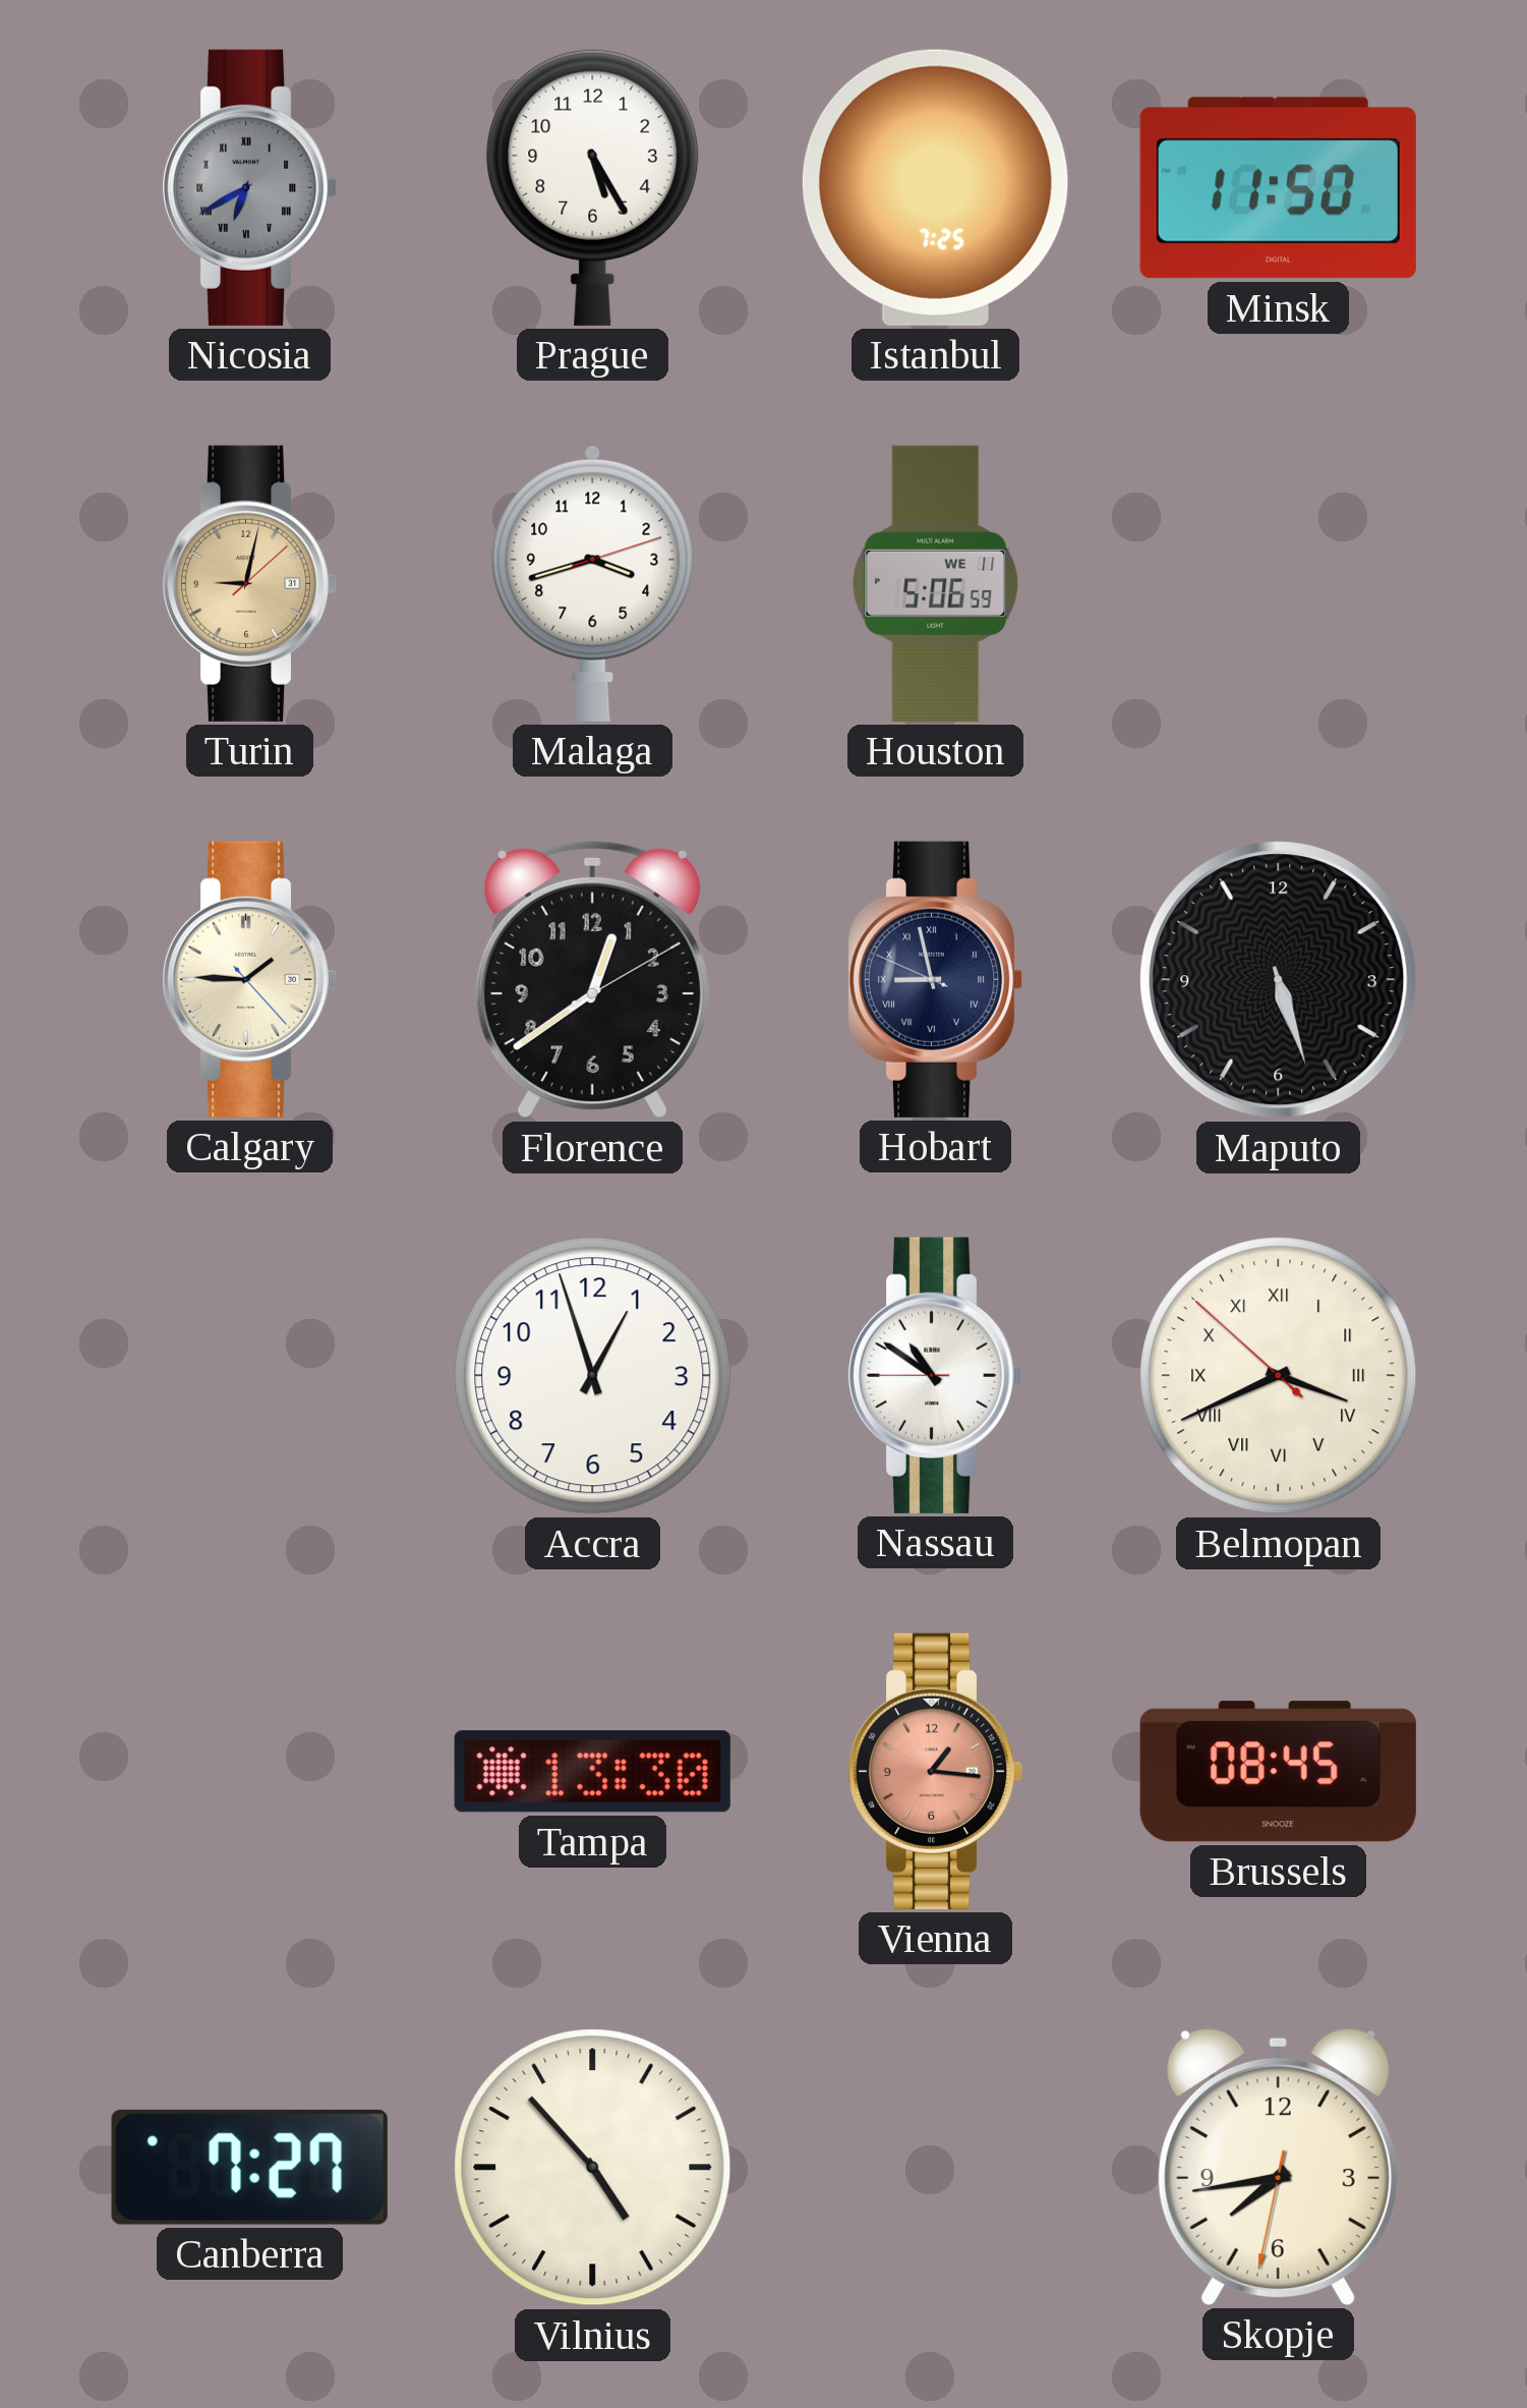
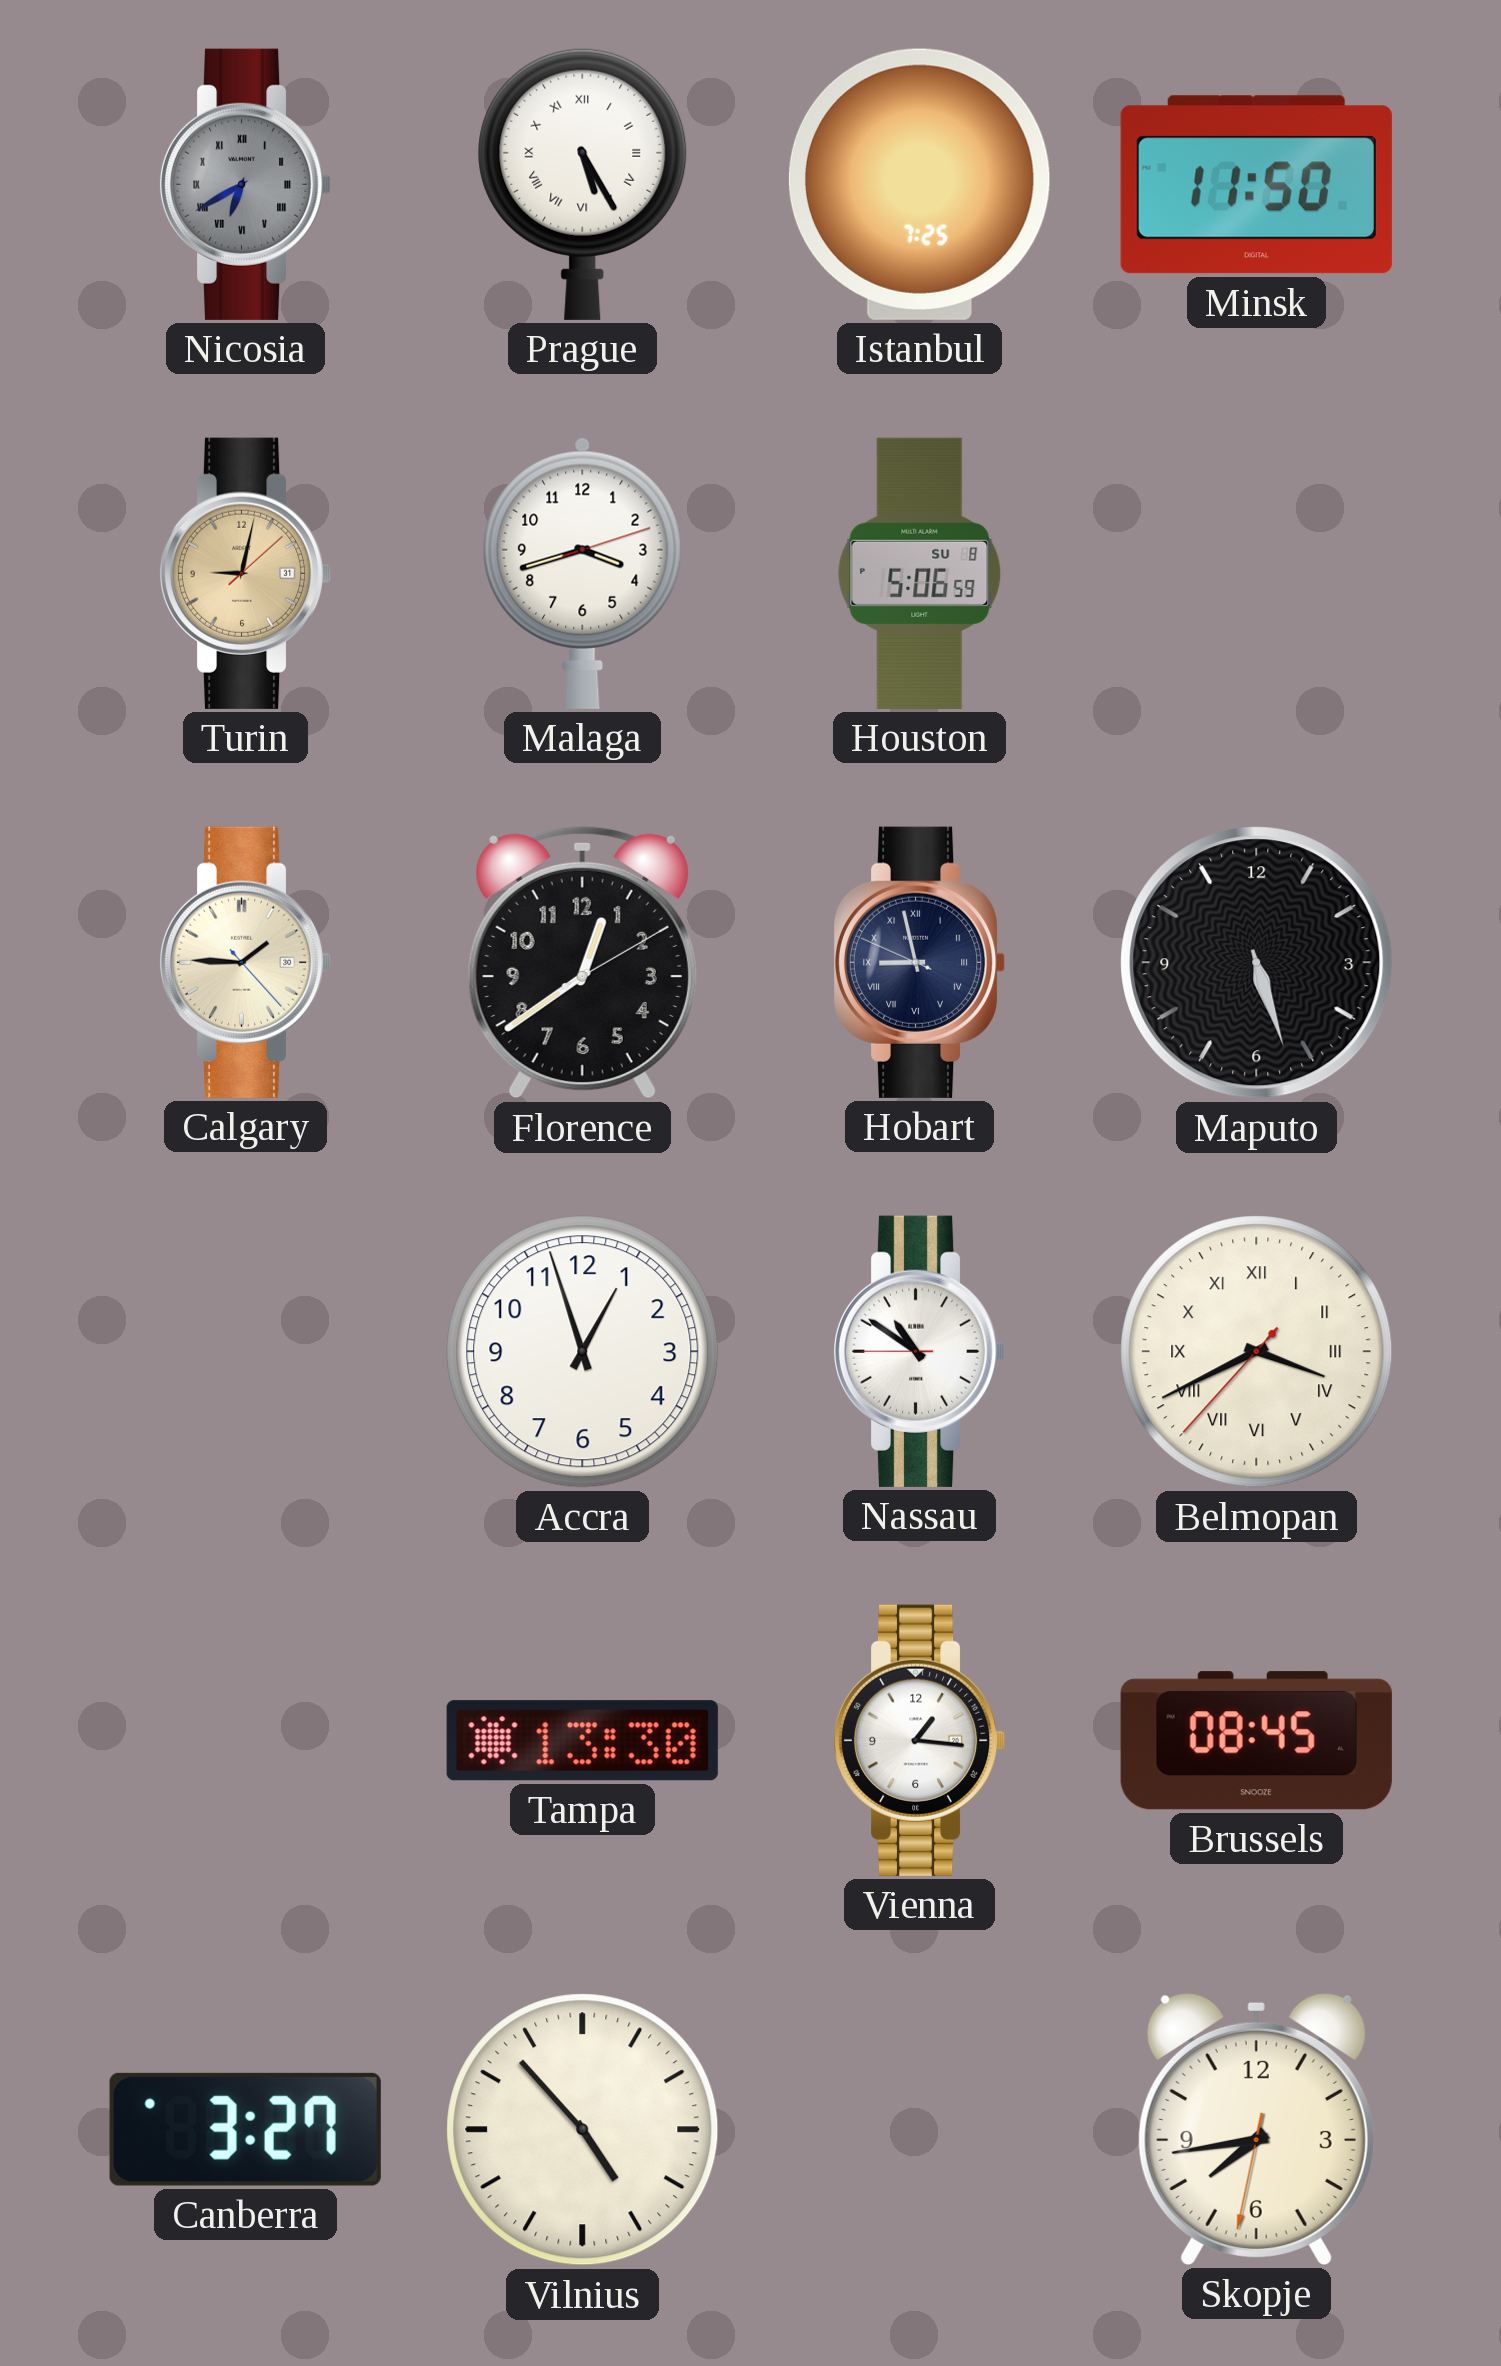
Prague numerals: Arabic -> Roman (583, 184)
Houston date: WE 11 -> SU 8 (920, 573)
Belmopan: 3:40:52 -> 3:40:37 (1257, 1352)
Vienna dial: salmon -> white (919, 1740)
Canberra: 7:27 -> 3:27 (245, 2129)
